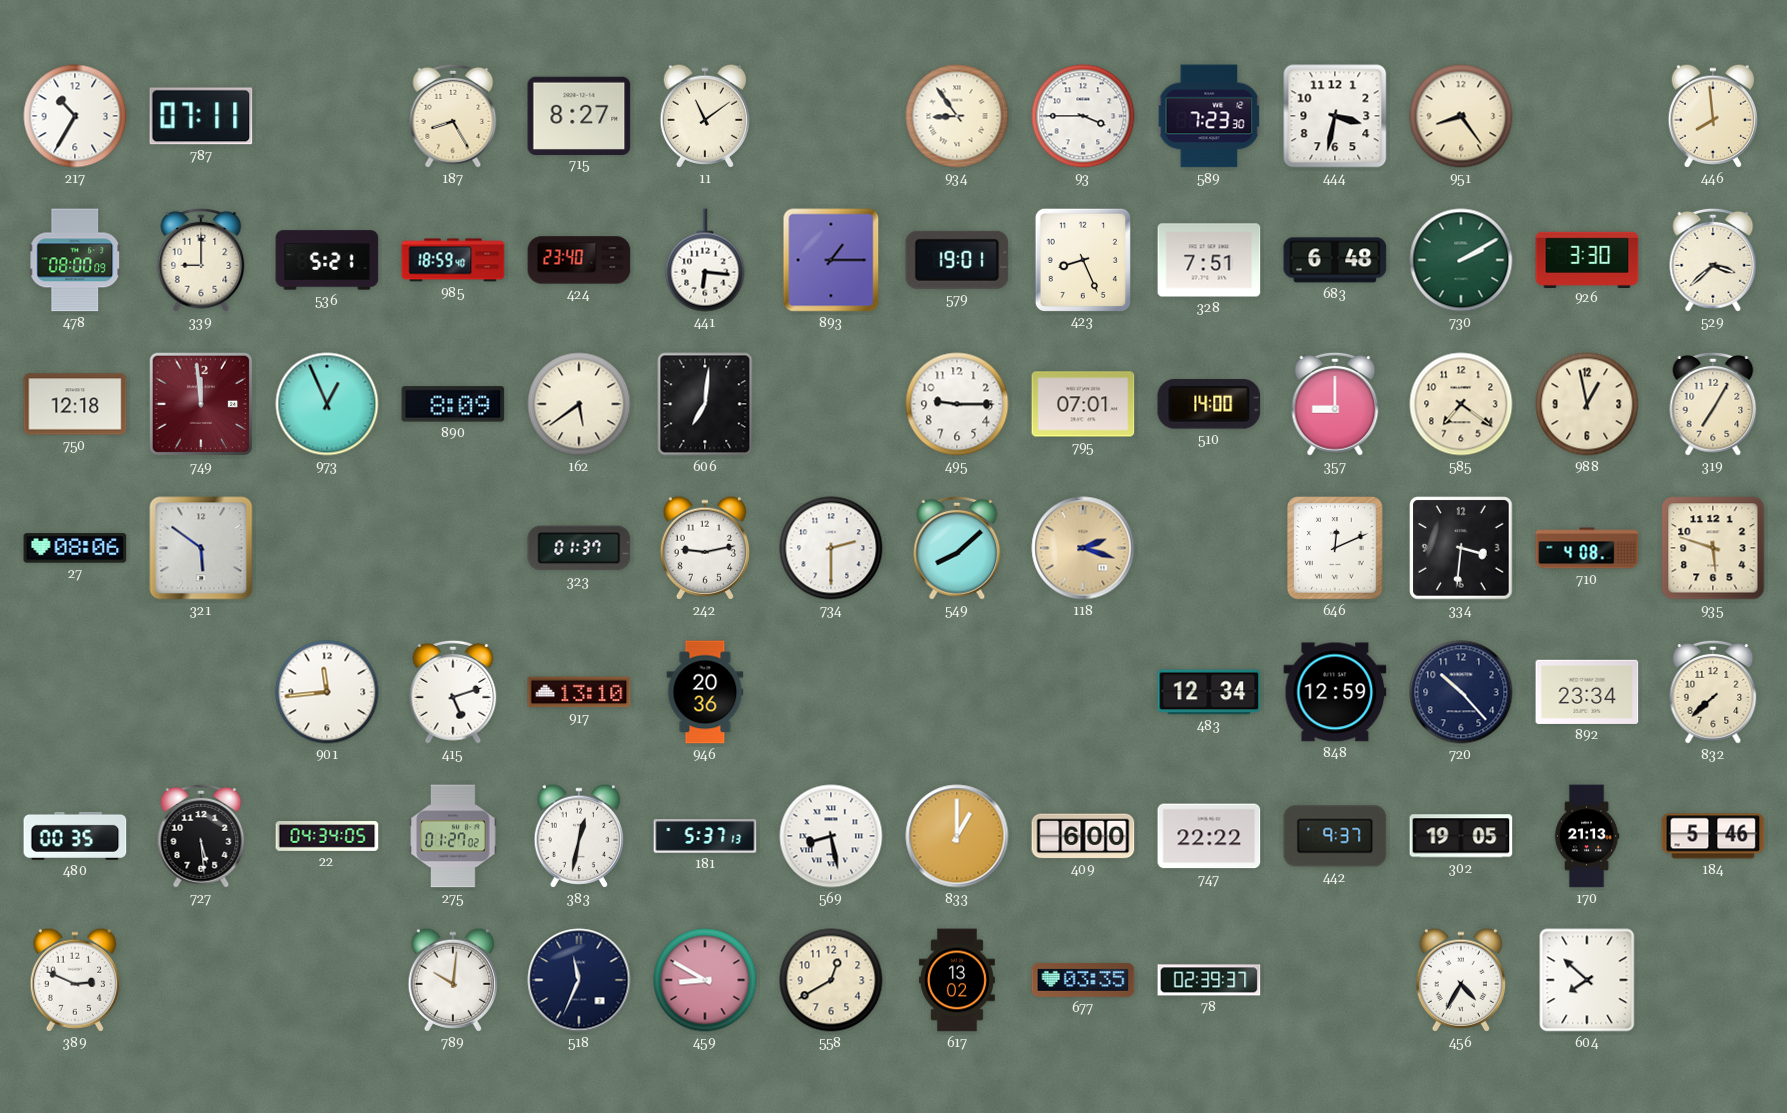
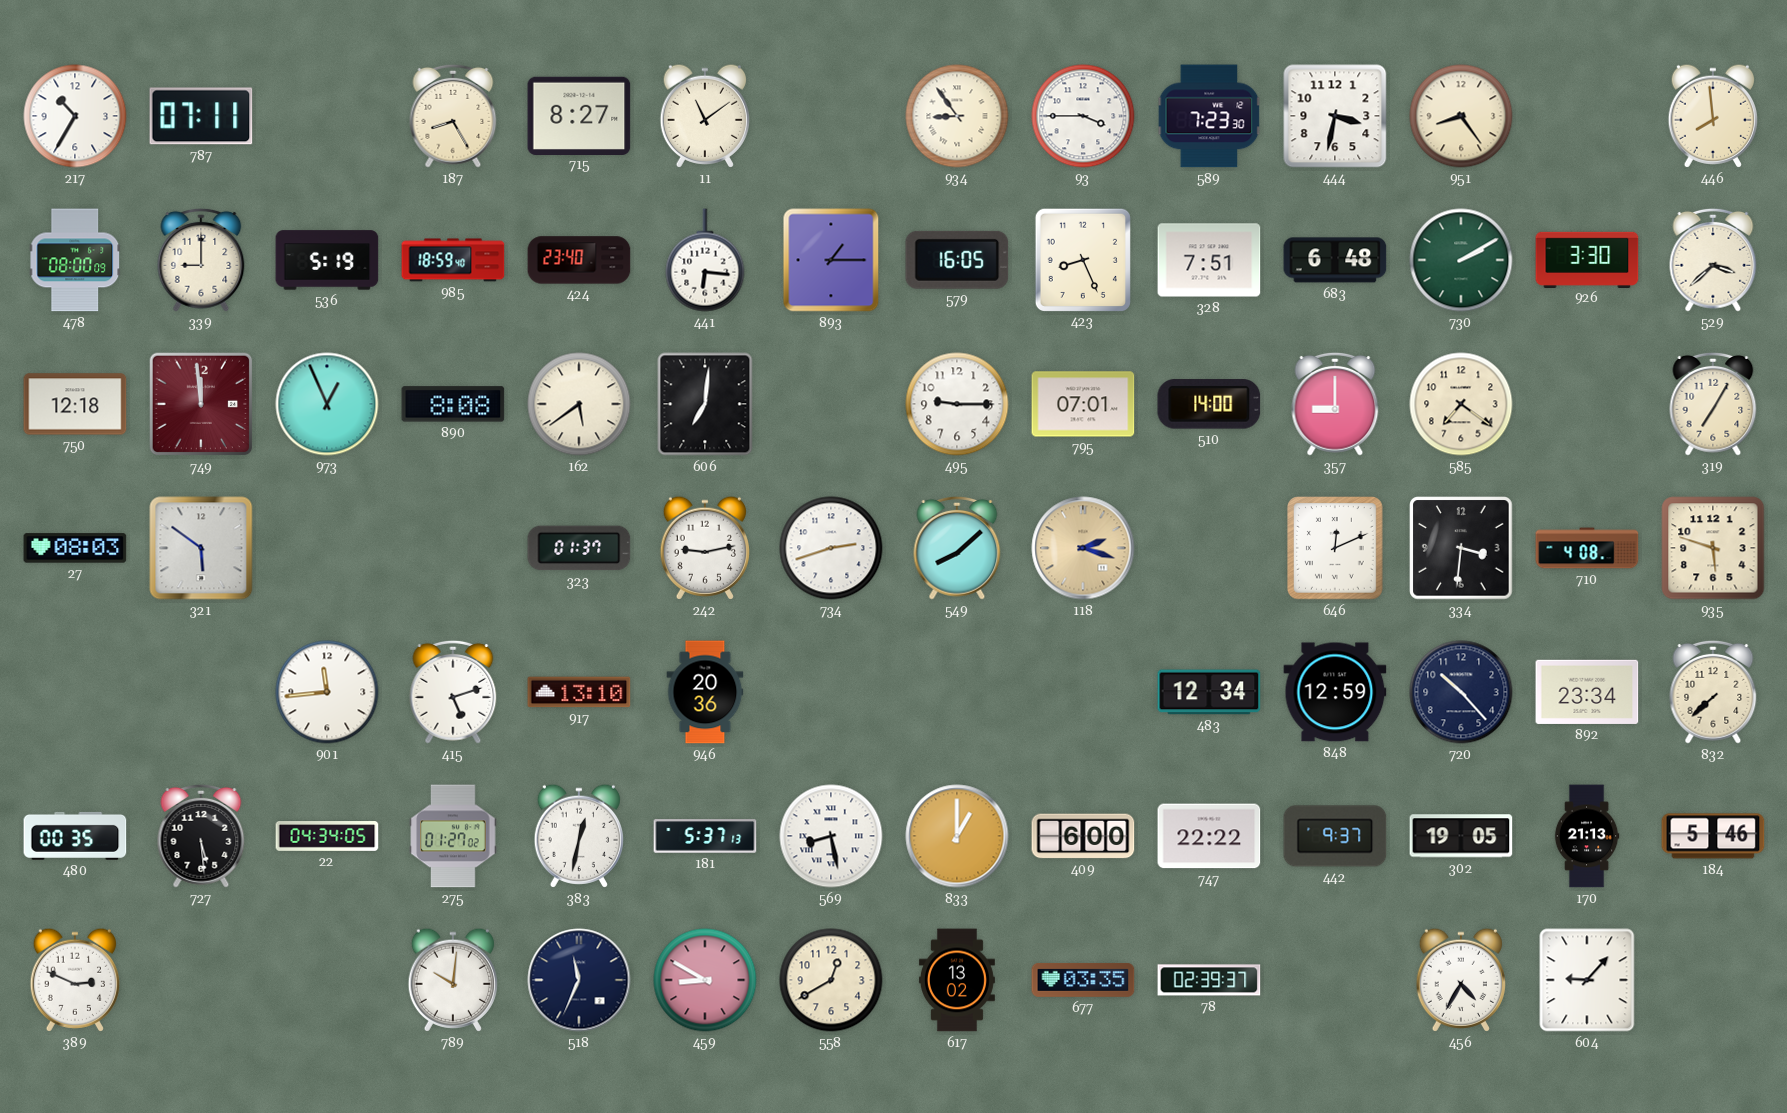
536: 5:21 -> 5:19 (327, 260)
579: 19:01 -> 16:05 (957, 260)
890: 8:09 -> 8:08 (453, 404)
988: 12:58 -> none (1587, 404)
27: 08:06 -> 08:03 (75, 548)
734: 2:30 -> 2:42 (831, 548)
604: 7:52 -> 9:07 (1587, 980)
